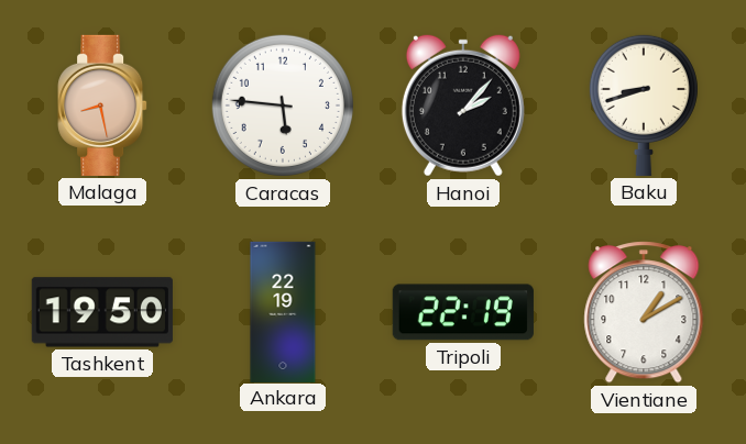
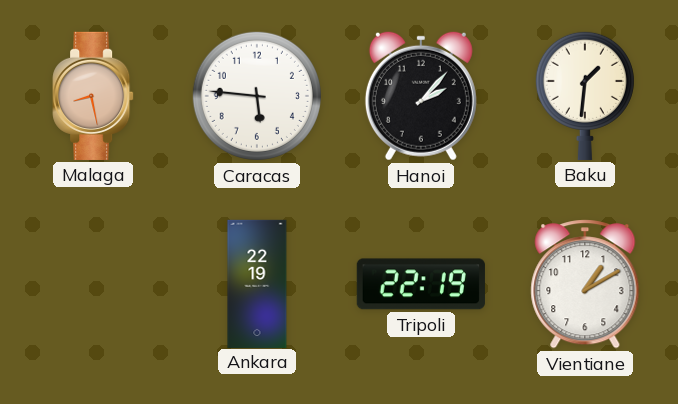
Baku: 8:42 -> 1:31 (585, 95)
Tashkent: 19:50 -> none (102, 312)
